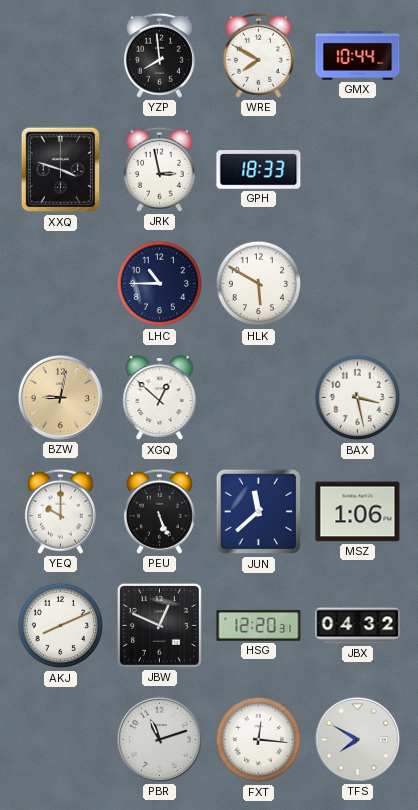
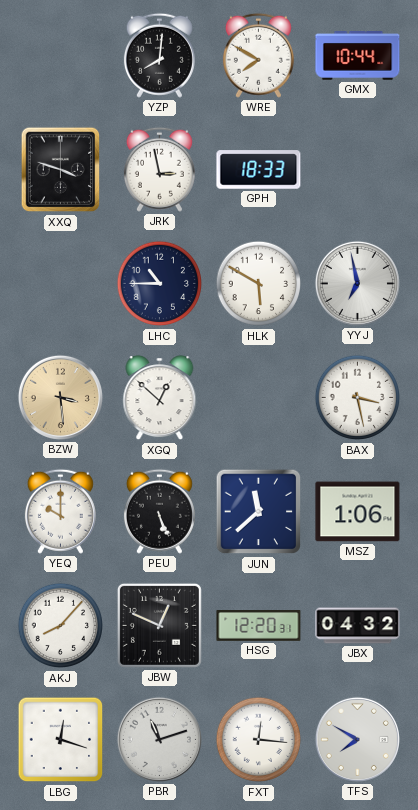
YZP: 7:59 -> 8:01 (159, 55)
YYJ: none -> 6:58 (357, 283)
BZW: 9:02 -> 3:29 (60, 397)
AKJ: 8:11 -> 8:07 (61, 626)
LBG: none -> 12:18 (61, 740)
